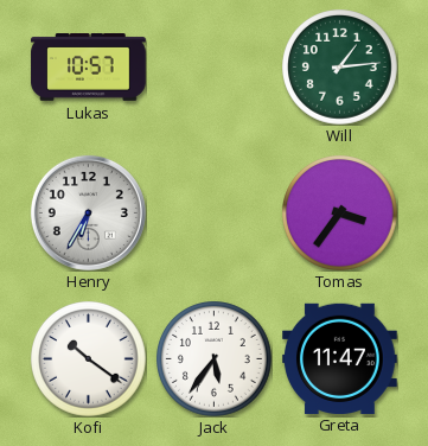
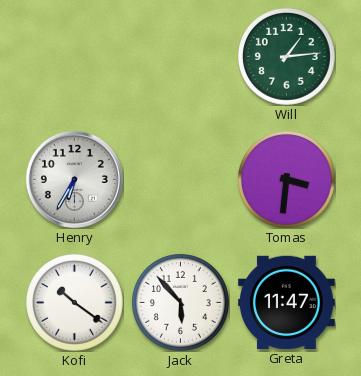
Lukas: 10:57 -> none (89, 68)
Tomas: 3:36 -> 3:31 (287, 180)
Jack: 5:36 -> 5:53 (181, 303)
